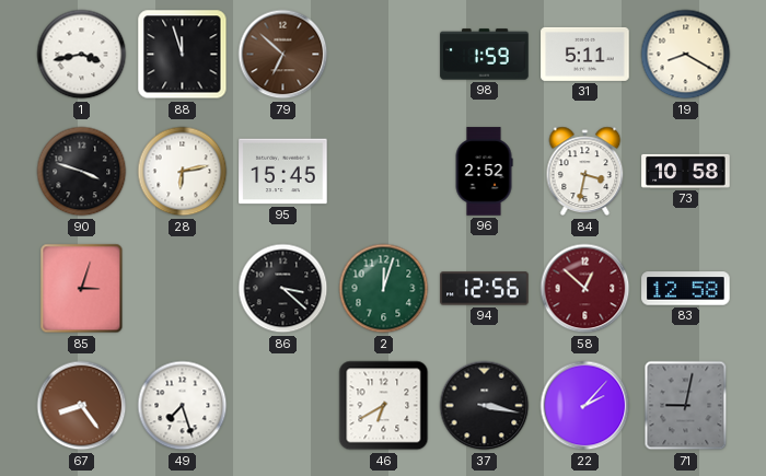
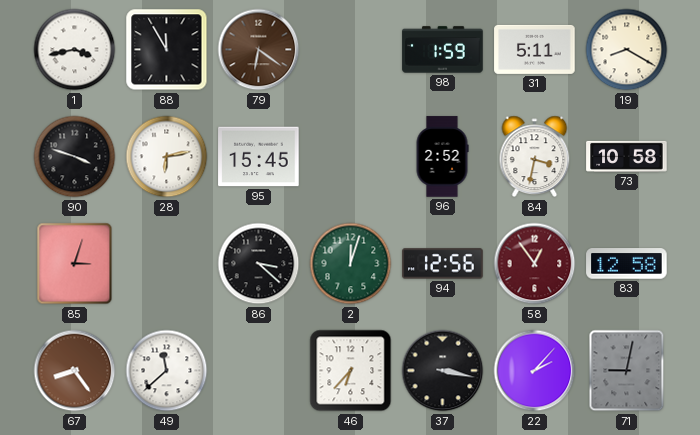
88: 11:57 -> 11:55 (167, 50)
79: 6:52 -> 6:21 (259, 50)
58: 12:52 -> 12:54 (535, 264)
49: 7:27 -> 11:38 (167, 371)
46: 6:40 -> 6:37 (351, 371)
